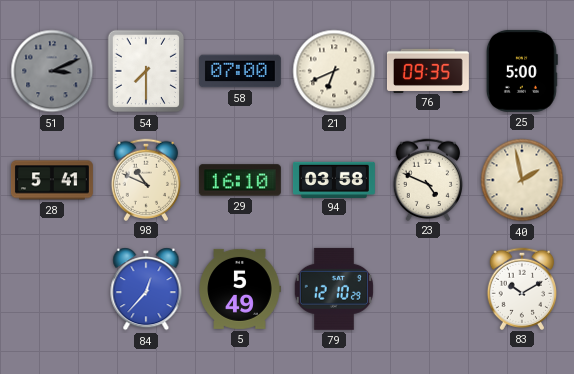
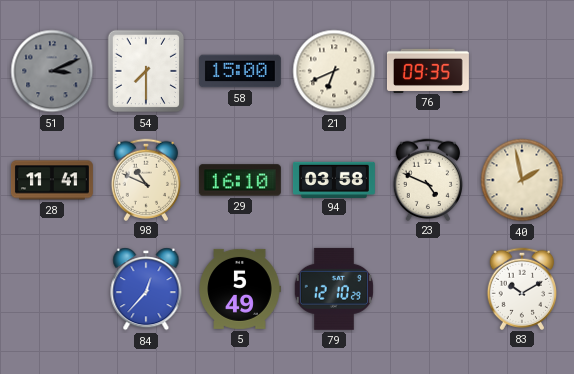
58: 07:00 -> 15:00 (240, 71)
25: 5:00 -> none (522, 71)
28: 5:41 -> 11:41 (52, 180)
